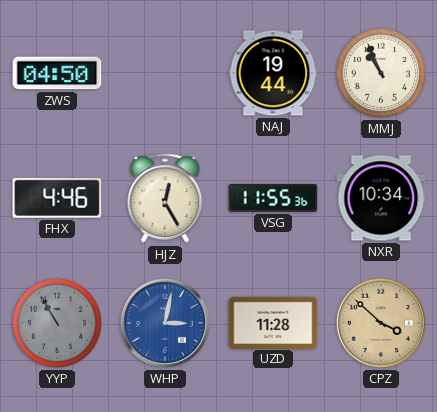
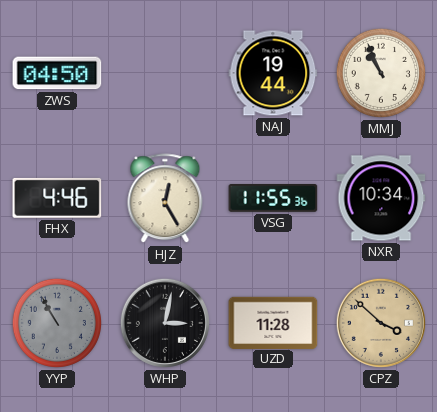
WHP dial: blue -> black (165, 323)
